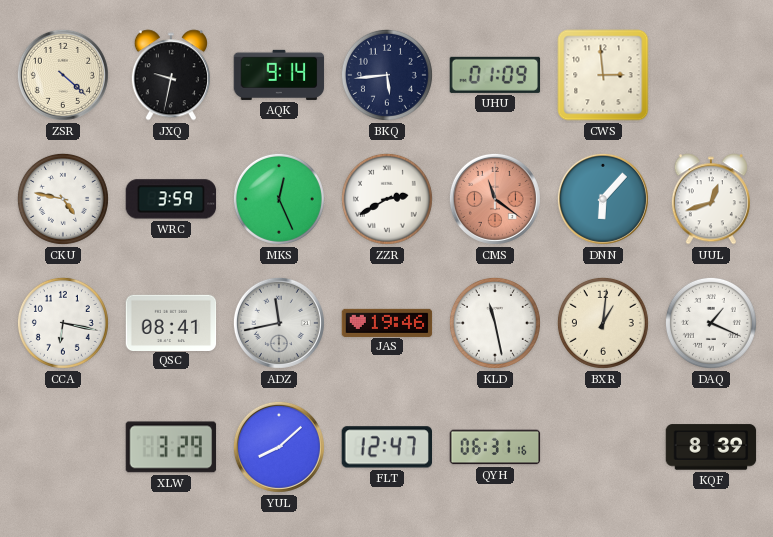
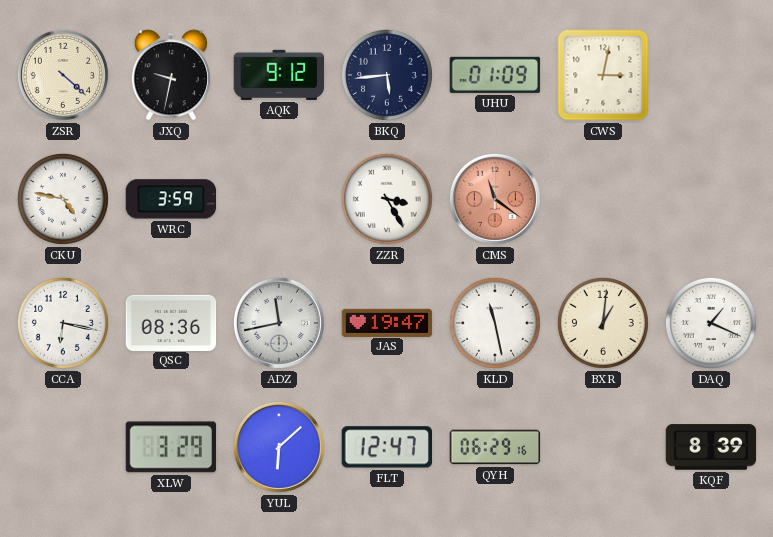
AQK: 9:14 -> 9:12 (279, 75)
CWS: 2:59 -> 3:02 (603, 75)
MKS: 12:26 -> none (279, 199)
ZZR: 2:40 -> 3:25 (387, 199)
DNN: 6:07 -> none (603, 199)
UUL: 12:42 -> none (711, 199)
QSC: 08:41 -> 08:36 (171, 322)
JAS: 19:46 -> 19:47 (387, 322)
YUL: 8:08 -> 6:08 (279, 447)
QYH: 06:31 -> 06:29 (495, 447)
